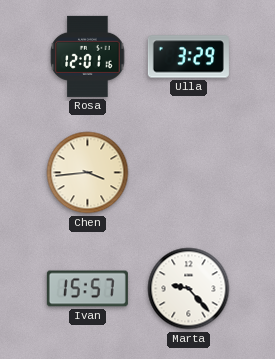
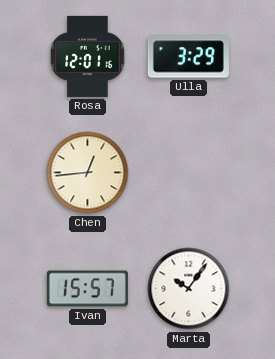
Chen: 3:44 -> 12:44 (88, 173)
Marta: 9:23 -> 10:06 (189, 289)
